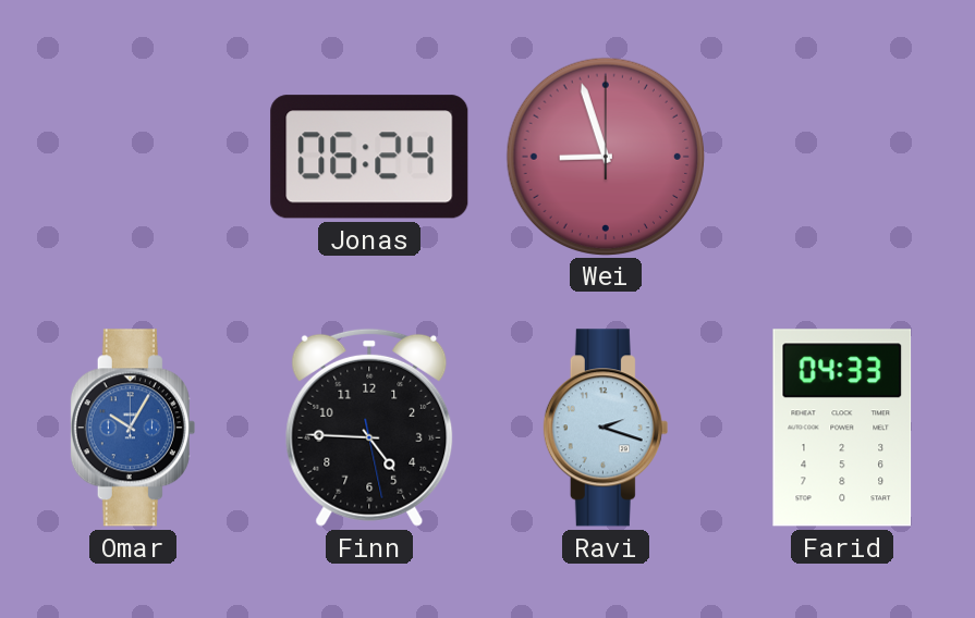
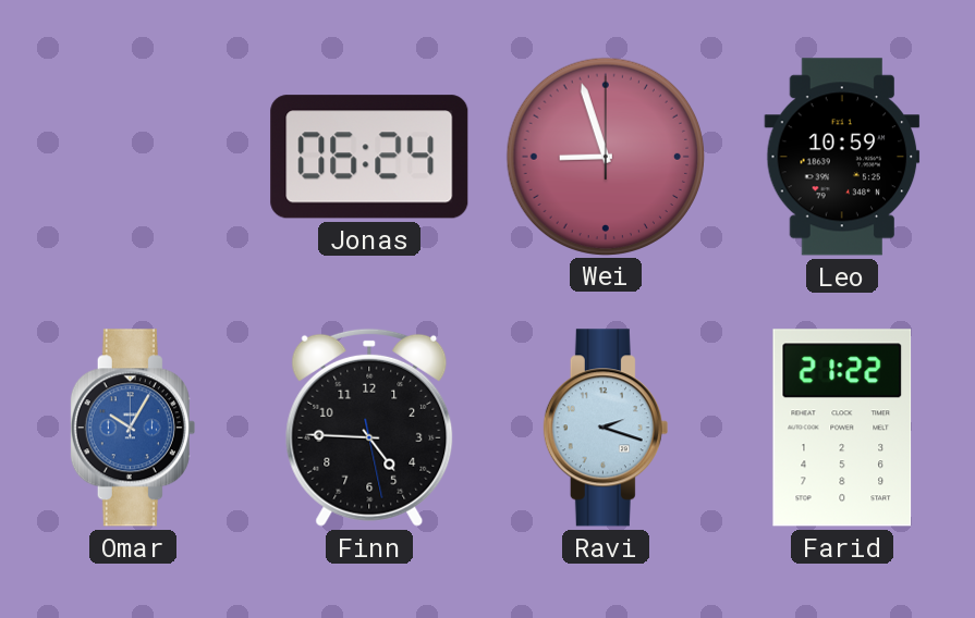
Leo: none -> 10:59 (842, 157)
Farid: 04:33 -> 21:22 (842, 428)
